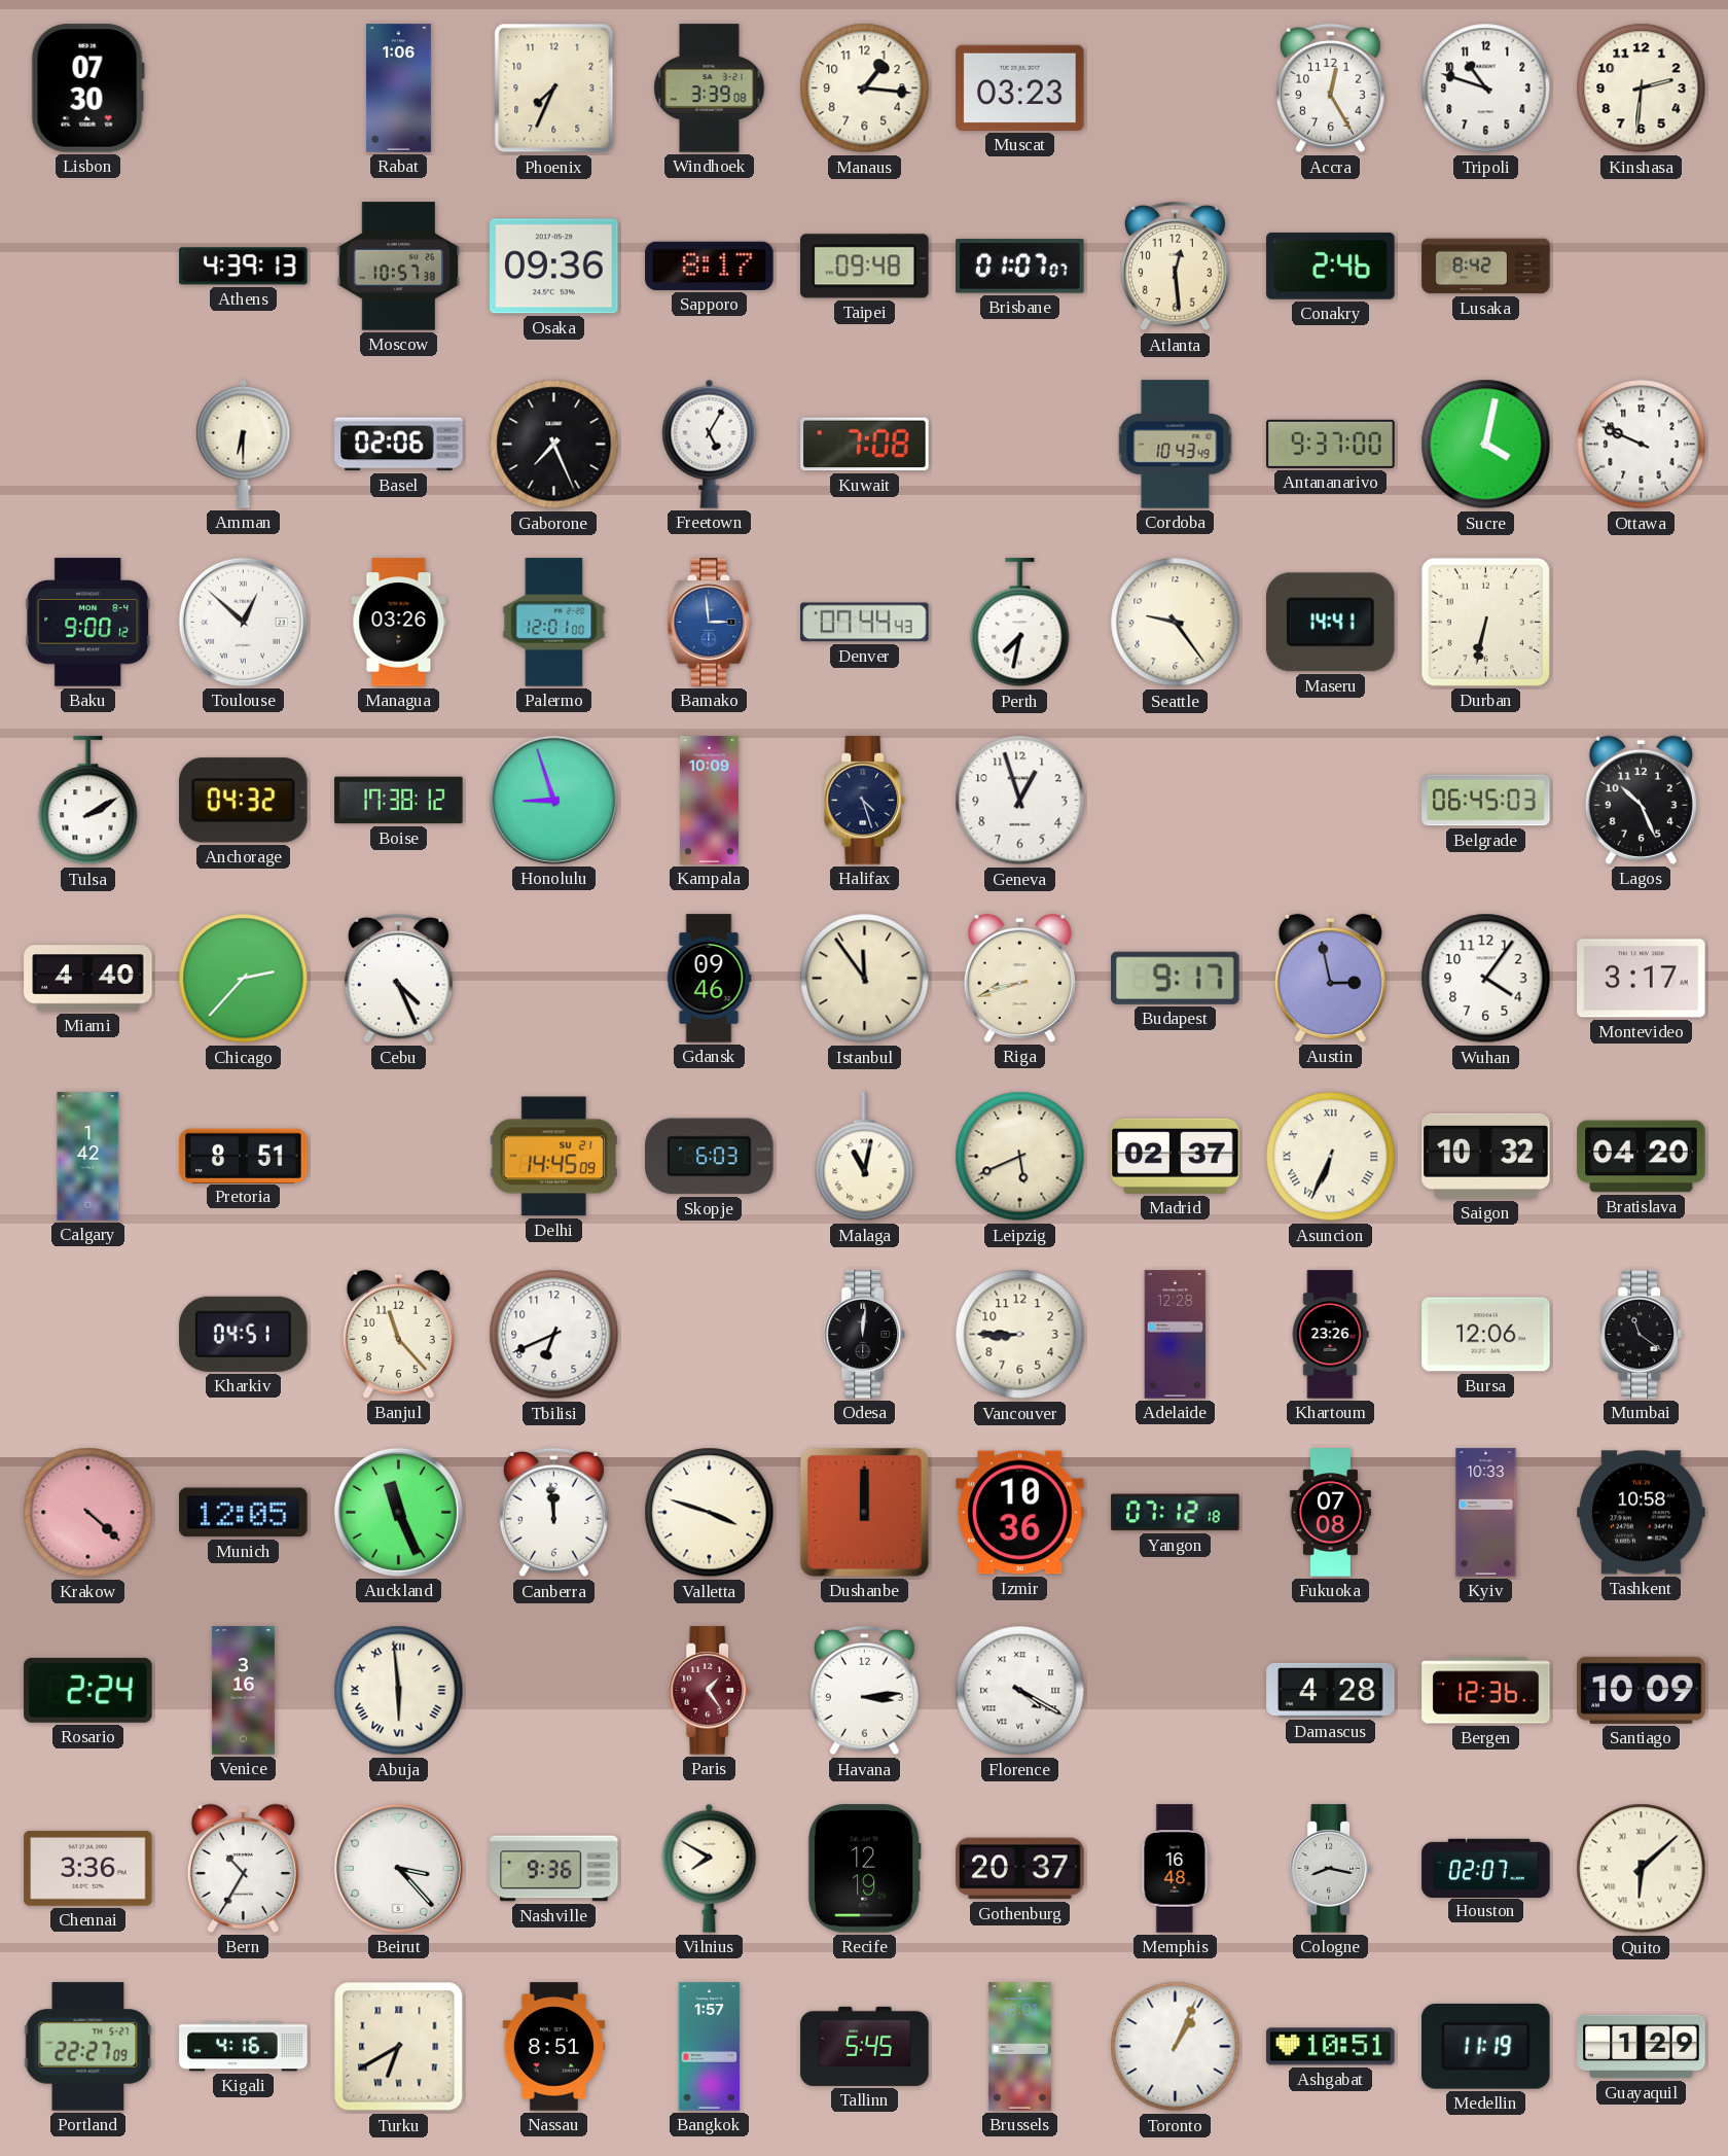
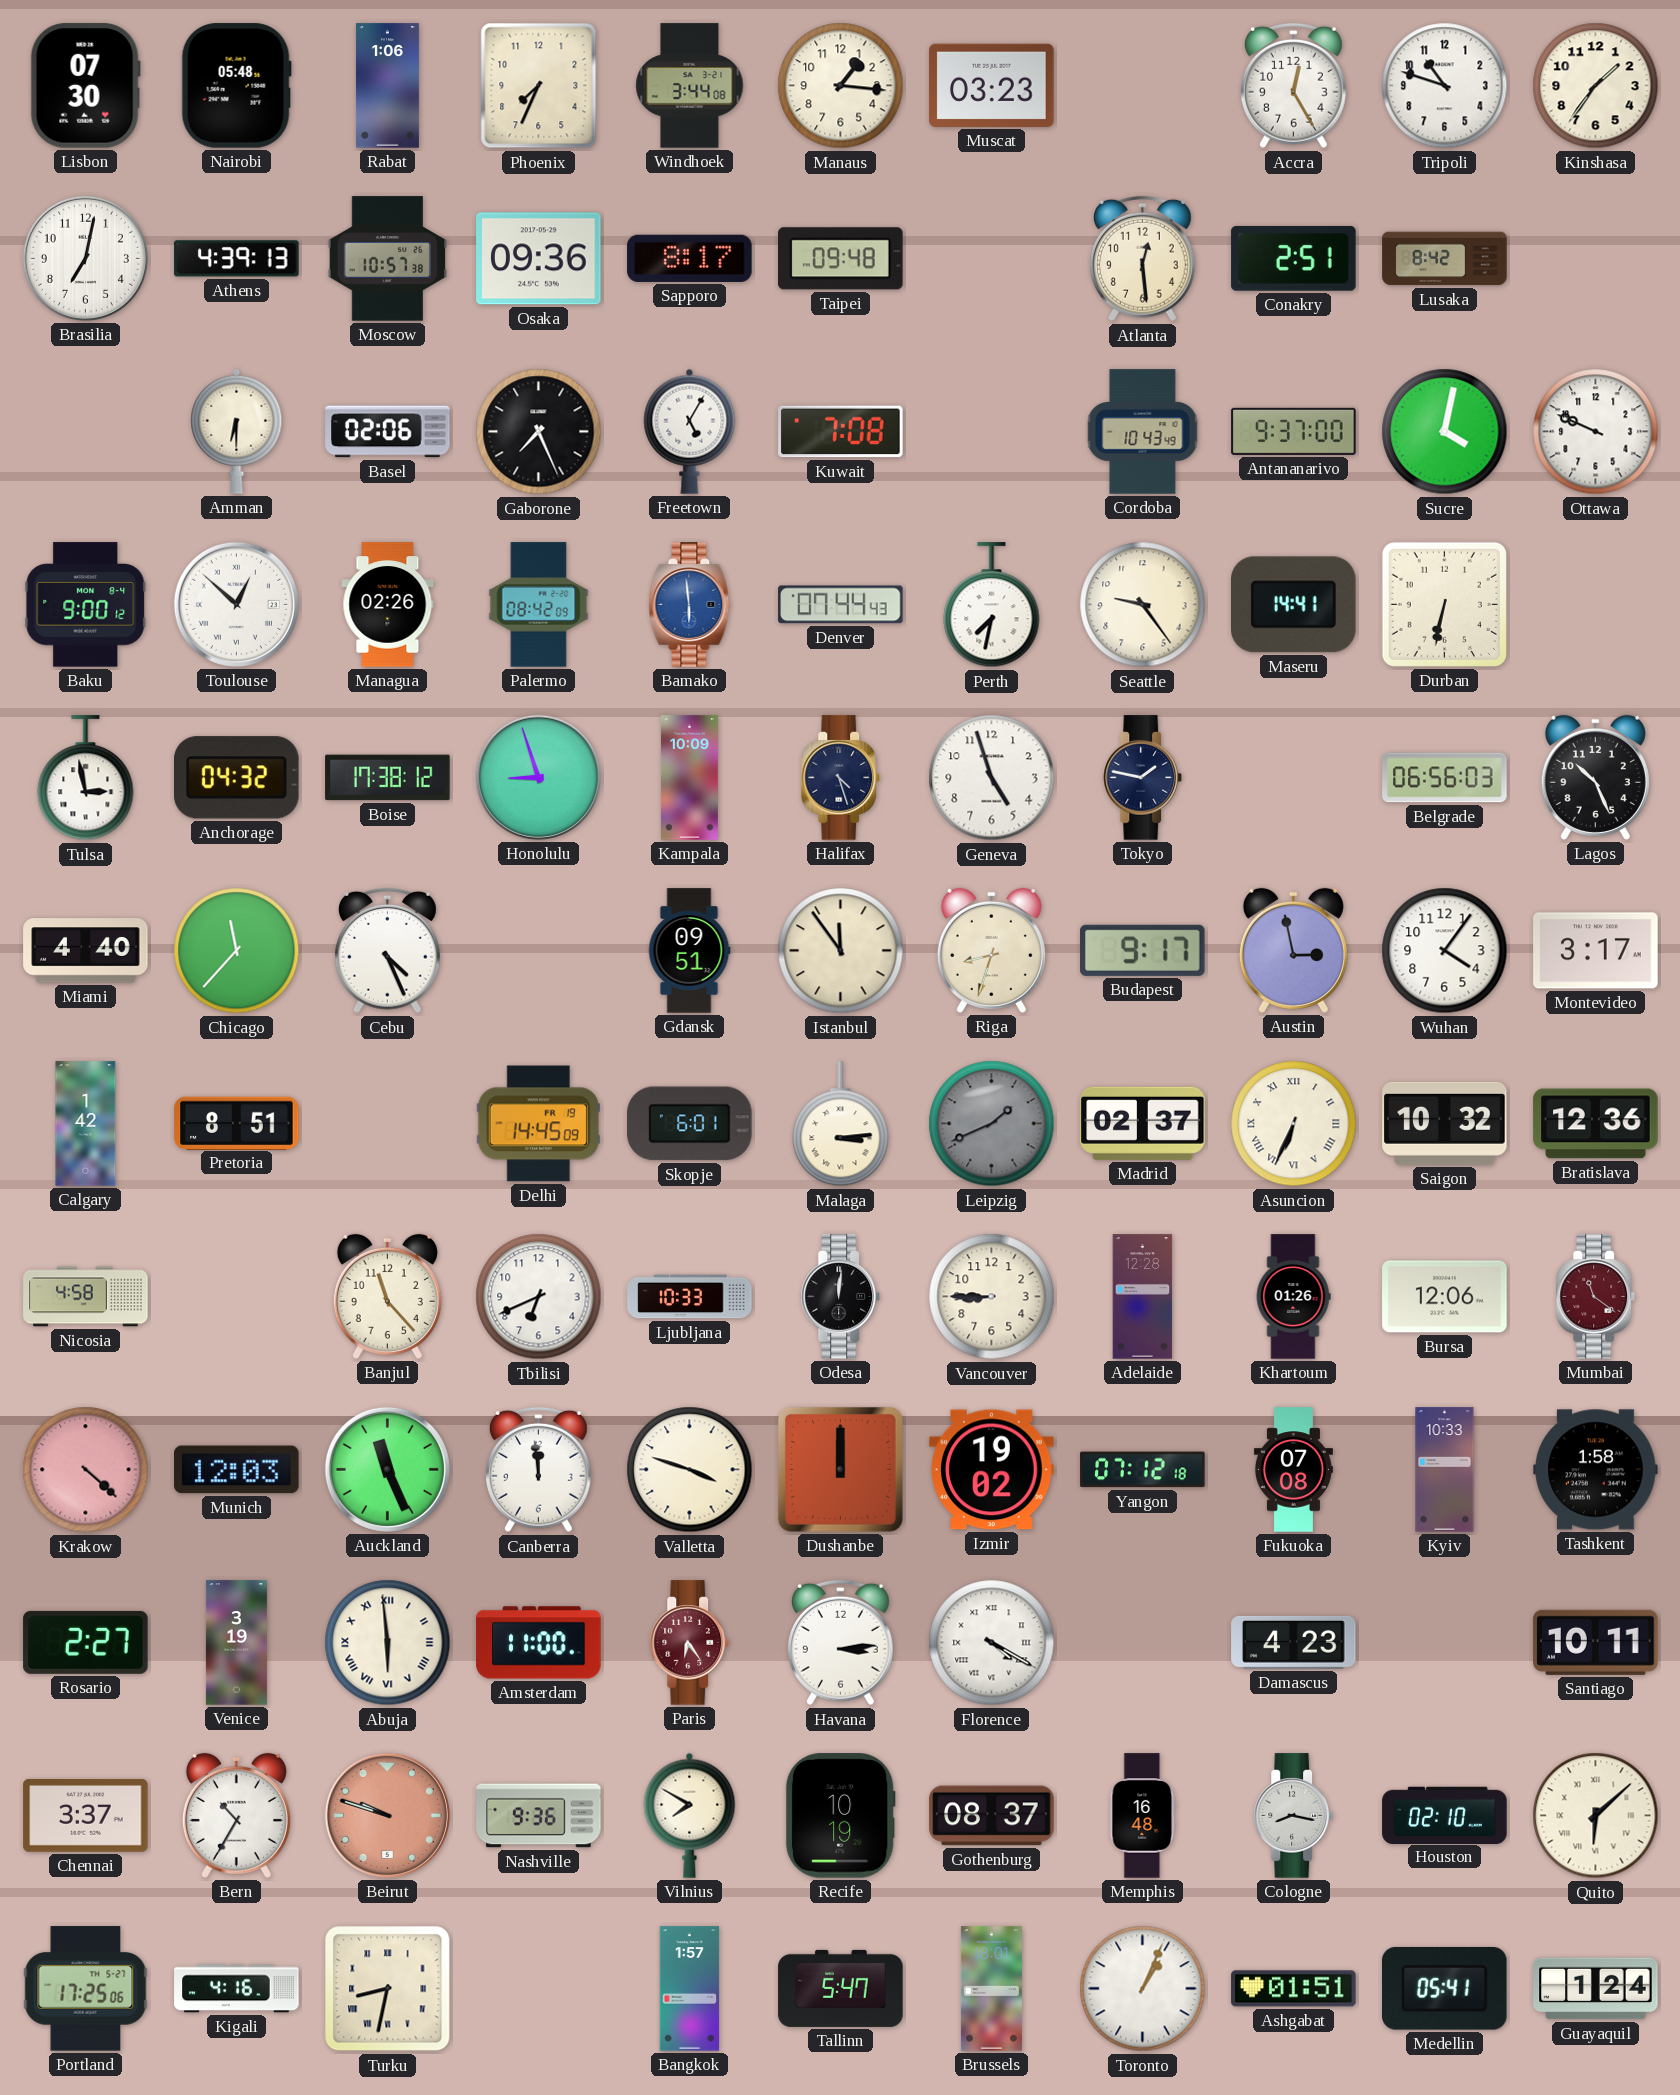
Nairobi: none -> 05:48 (236, 86)
Windhoek: 3:39 -> 3:44 (690, 86)
Kinshasa: 2:31 -> 1:36 (1596, 86)
Brasilia: none -> 7:02 (85, 258)
Brisbane: 01:07 -> none (1020, 267)
Conakry: 2:46 -> 2:51 (1294, 259)
Managua: 03:26 -> 02:26 (388, 605)
Palermo: 12:01 -> 08:42 (539, 605)
Bamako: 2:59 -> 5:59 (690, 605)
Tulsa: 2:10 -> 2:58 (86, 778)
Geneva: 12:57 -> 4:57 (992, 778)
Tokyo: none -> 1:47 (1143, 778)
Belgrade: 06:45 -> 06:56 (1445, 778)
Chicago: 2:37 -> 11:37 (237, 951)
Gdansk: 09:46 -> 09:51 (689, 951)
Riga: 8:42 -> 8:33 (991, 950)
Delhi date: SU 21 -> FR 19 (538, 1124)
Skopje: 6:03 -> 6:01 (690, 1124)
Malaga: 11:02 -> 3:14 (841, 1124)
Leipzig: 5:41 -> 1:41 (992, 1124)
Leipzig dial: cream -> grey (992, 1124)
Bratislava: 04:20 -> 12:36 (1596, 1124)
Nicosia: none -> 4:58 (86, 1297)
Kharkiv: 04:51 -> none (244, 1334)
Ljubljana: none -> 10:33 (690, 1297)
Khartoum: 23:26 -> 01:26 (1293, 1297)
Mumbai dial: black -> burgundy (1596, 1297)
Munich: 12:05 -> 12:03 (237, 1470)
Izmir: 10:36 -> 19:02 (992, 1470)
Tashkent: 10:58 -> 1:58 (1596, 1470)
Rosario: 2:24 -> 2:27 (86, 1642)
Venice: 3:16 -> 3:19 (236, 1643)
Amsterdam: none -> 11:00 (539, 1643)
Paris: 1:24 -> 6:24 (690, 1643)
Damascus: 4:28 -> 4:23 (1294, 1642)
Bergen: 12:36 -> none (1486, 1691)
Santiago: 10:09 -> 10:11 (1596, 1642)
Chennai: 3:36 -> 3:37 (86, 1815)
Beirut: 3:23 -> 9:48 (387, 1815)
Beirut dial: white -> salmon (387, 1815)
Recife: 12:19 -> 10:19 (840, 1816)
Gothenburg: 20:37 -> 08:37 (992, 1816)
Houston: 02:07 -> 02:10 (1445, 1815)
Portland: 22:27 -> 17:25 (86, 1989)
Turku: 6:40 -> 8:32 (388, 1989)
Nassau: 8:51 -> none (554, 2047)
Tallinn: 5:45 -> 5:47 (841, 1988)
Ashgabat: 10:51 -> 01:51 (1294, 1989)
Medellin: 11:19 -> 05:41 (1445, 1989)
Guayaquil: 1:29 -> 1:24 (1596, 1989)
